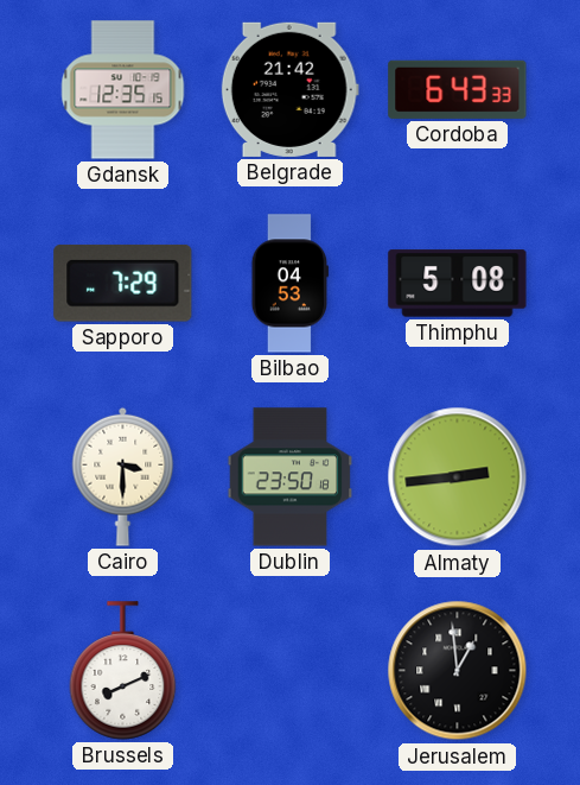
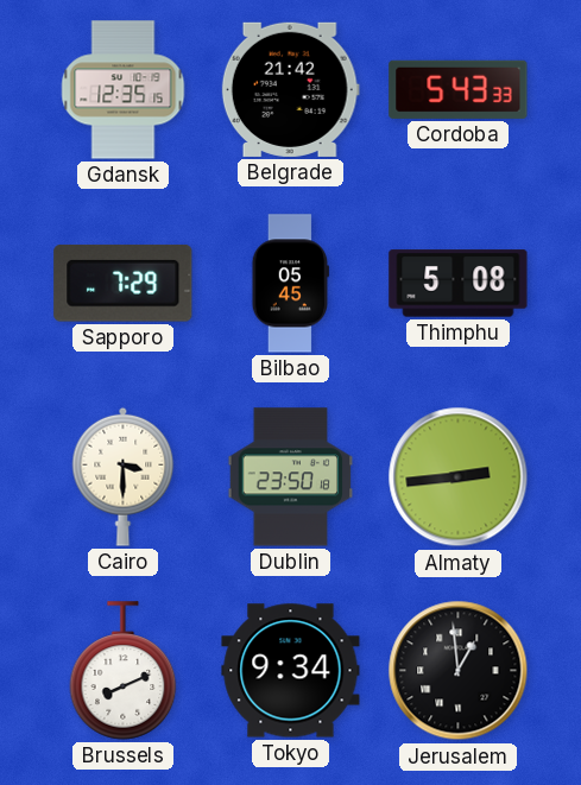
Cordoba: 6:43 -> 5:43 (459, 89)
Bilbao: 04:53 -> 05:45 (290, 284)
Tokyo: none -> 9:34 (291, 671)
